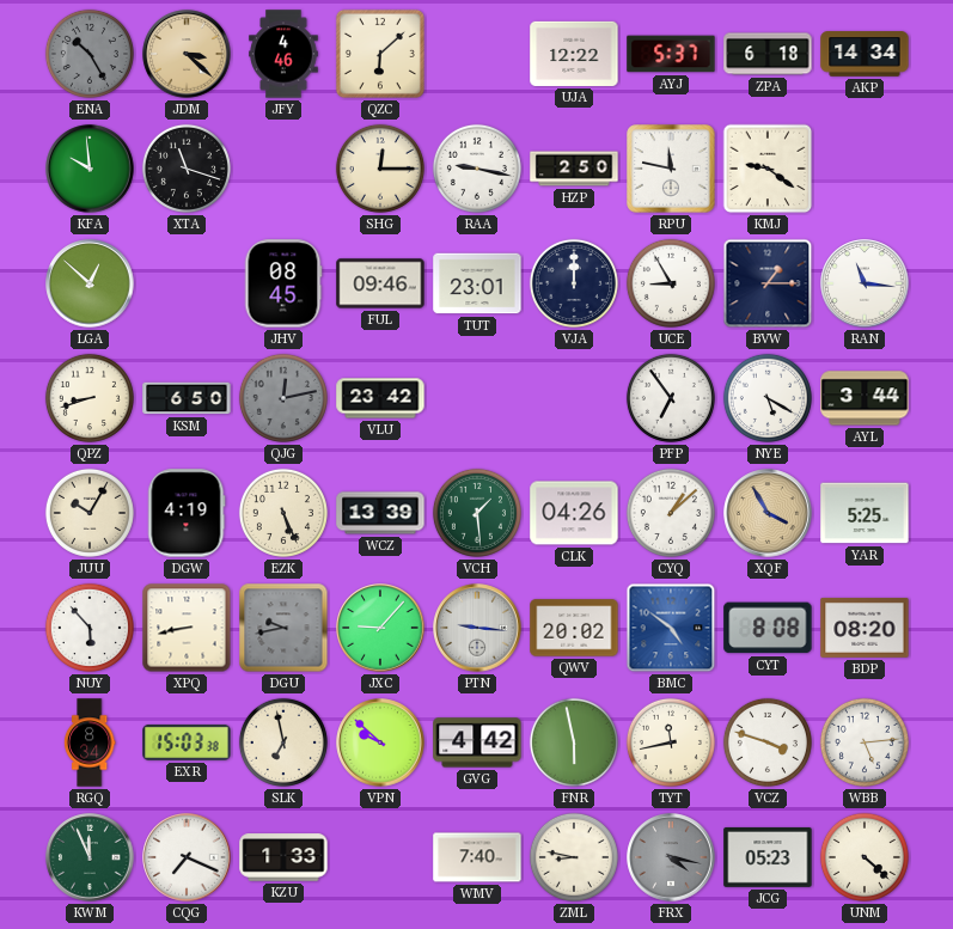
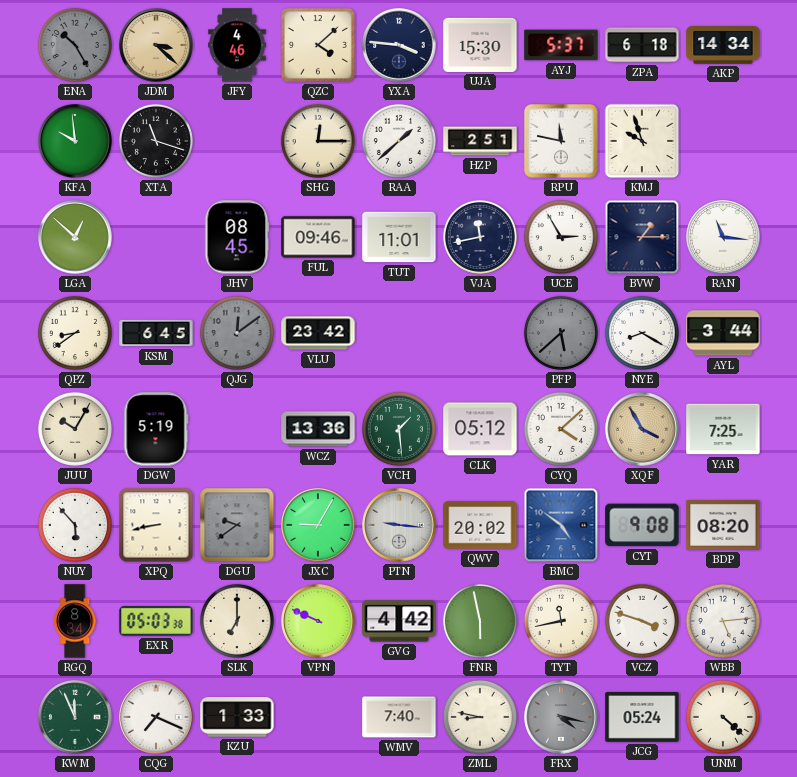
QZC: 6:08 -> 4:08 (318, 45)
YXA: none -> 3:46 (399, 45)
UJA: 12:22 -> 15:30 (480, 45)
RAA: 9:17 -> 1:38 (399, 141)
HZP: 2:50 -> 2:51 (480, 141)
KMJ: 9:21 -> 9:57 (642, 141)
TUT: 23:01 -> 11:01 (399, 237)
VJA: 12:00 -> 11:43 (480, 237)
UCE: 8:55 -> 2:55 (561, 237)
QPZ: 8:42 -> 8:39 (75, 333)
KSM: 6:50 -> 6:45 (156, 333)
QJG: 12:13 -> 12:09 (237, 333)
PFP: 6:54 -> 5:38 (561, 333)
PFP dial: white -> grey (561, 333)
NYE: 5:20 -> 8:20 (642, 333)
DGW: 4:19 -> 5:19 (156, 429)
EZK: 5:26 -> none (283, 513)
WCZ: 13:39 -> 13:36 (318, 429)
CLK: 04:26 -> 05:12 (480, 429)
CYQ: 1:08 -> 4:08 (561, 429)
YAR: 5:25 -> 7:25 (723, 429)
DGU: 9:43 -> 9:39 (237, 525)
JXC: 9:07 -> 9:05 (318, 525)
CYT: 8:08 -> 9:08 (642, 525)
EXR: 15:03 -> 05:03 (156, 621)
SLK: 6:58 -> 7:00 (237, 621)
VPN: 9:52 -> 9:49 (318, 621)
JCG: 05:23 -> 05:24 (642, 717)
